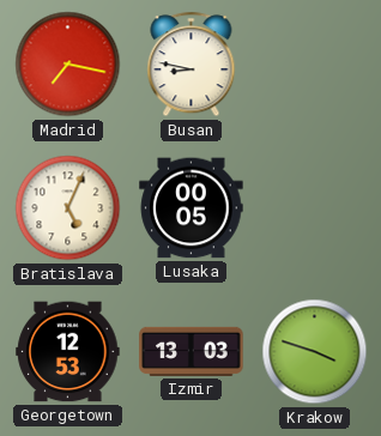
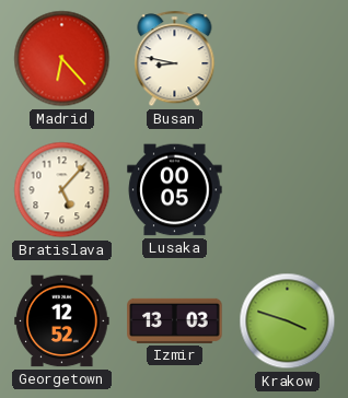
Madrid: 7:17 -> 6:23 (62, 59)
Bratislava: 5:04 -> 5:07 (62, 190)
Georgetown: 12:53 -> 12:52 (62, 321)
